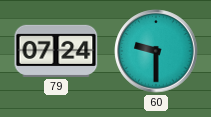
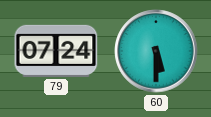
60: 9:30 -> 5:30 (156, 51)
